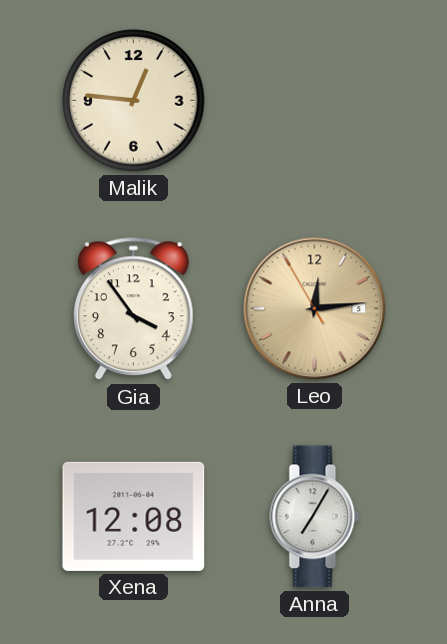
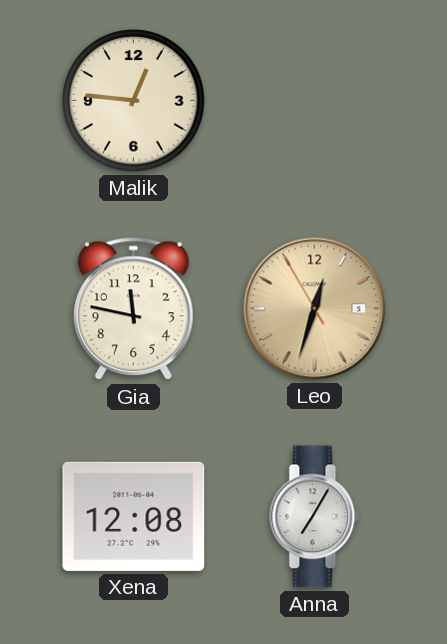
Gia: 3:54 -> 11:47 (134, 309)
Leo: 12:13 -> 12:32 (315, 309)
